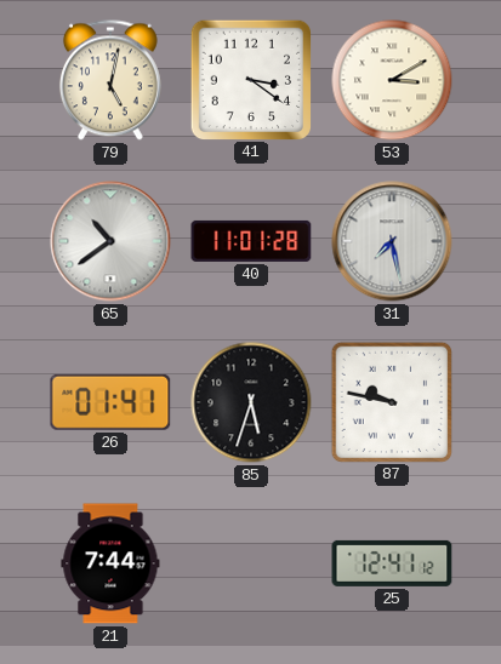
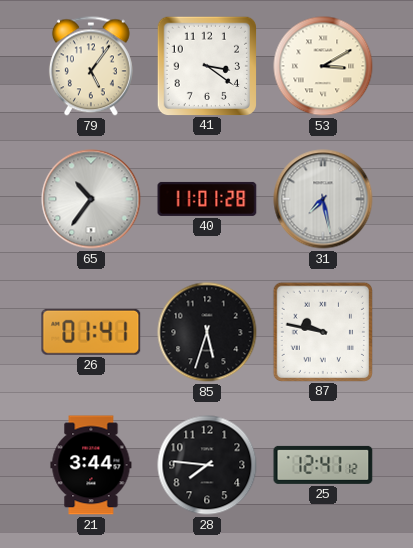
79: 5:02 -> 5:06 (91, 66)
65: 10:39 -> 10:36 (91, 199)
21: 7:44 -> 3:44 (91, 465)
28: none -> 7:46 (207, 465)
